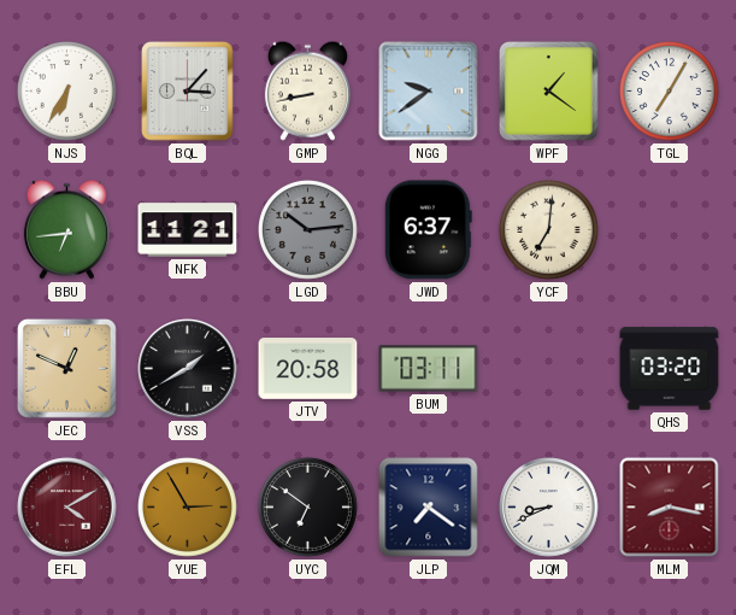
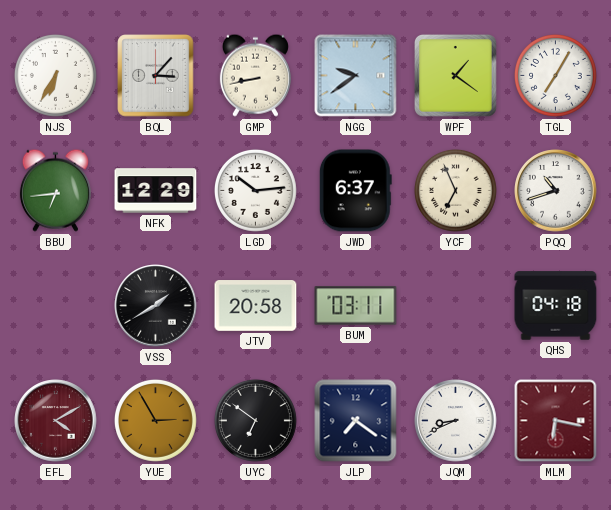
NFK: 11:21 -> 12:29 (156, 191)
LGD dial: grey -> white (255, 190)
YCF: 7:01 -> 6:56 (455, 190)
PQQ: none -> 10:42 (556, 191)
JEC: 12:49 -> none (66, 368)
QHS: 03:20 -> 04:18 (556, 306)
MLM: 8:17 -> 6:17 (556, 421)
